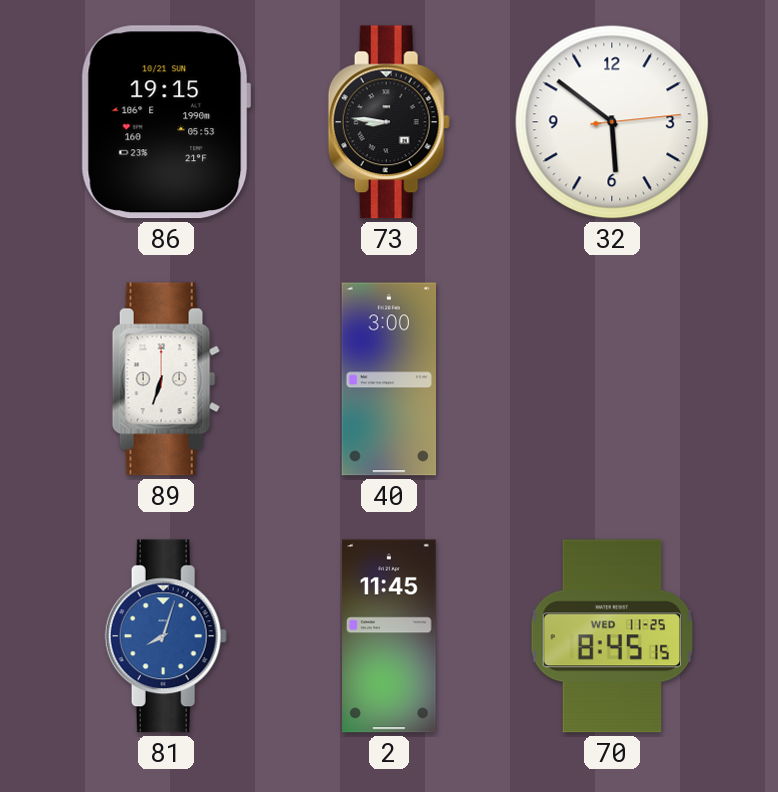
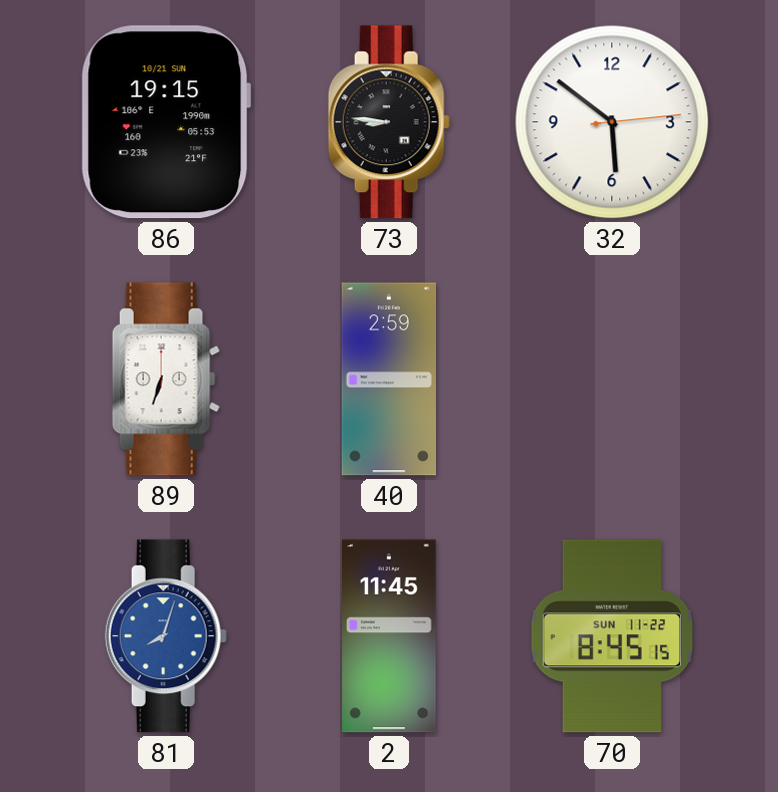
40: 3:00 -> 2:59 (388, 379)
70 date: WED 11-25 -> SUN 11-22 (611, 636)
